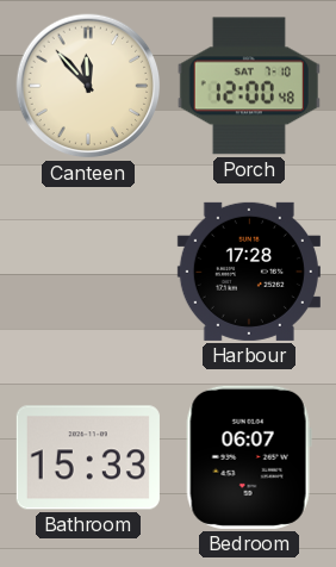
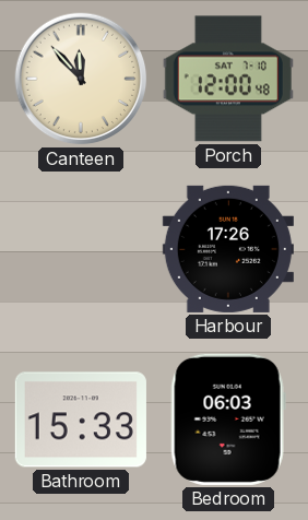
Harbour: 17:28 -> 17:26 (228, 249)
Bedroom: 06:07 -> 06:03 (228, 419)
